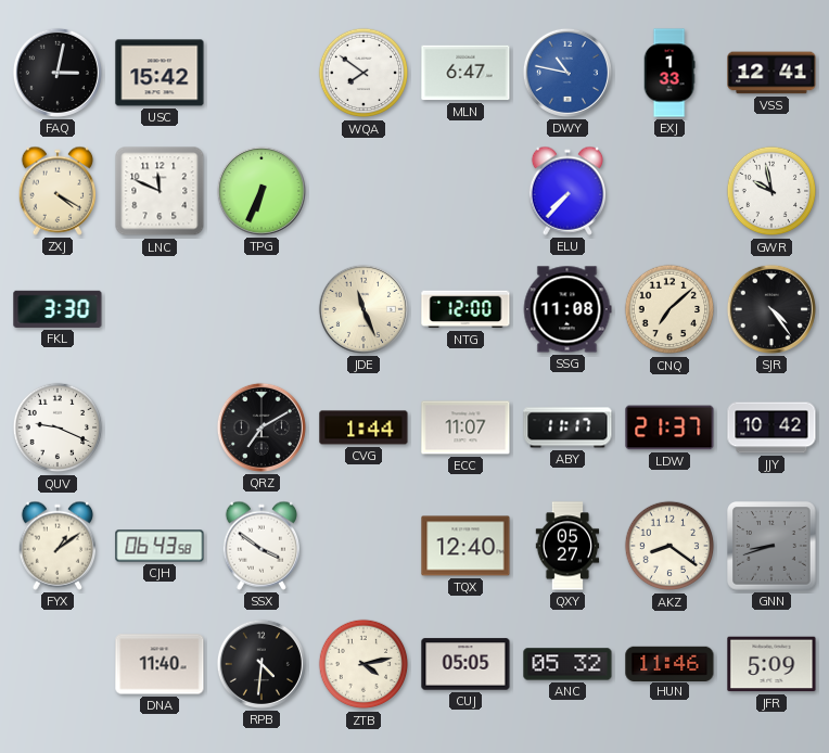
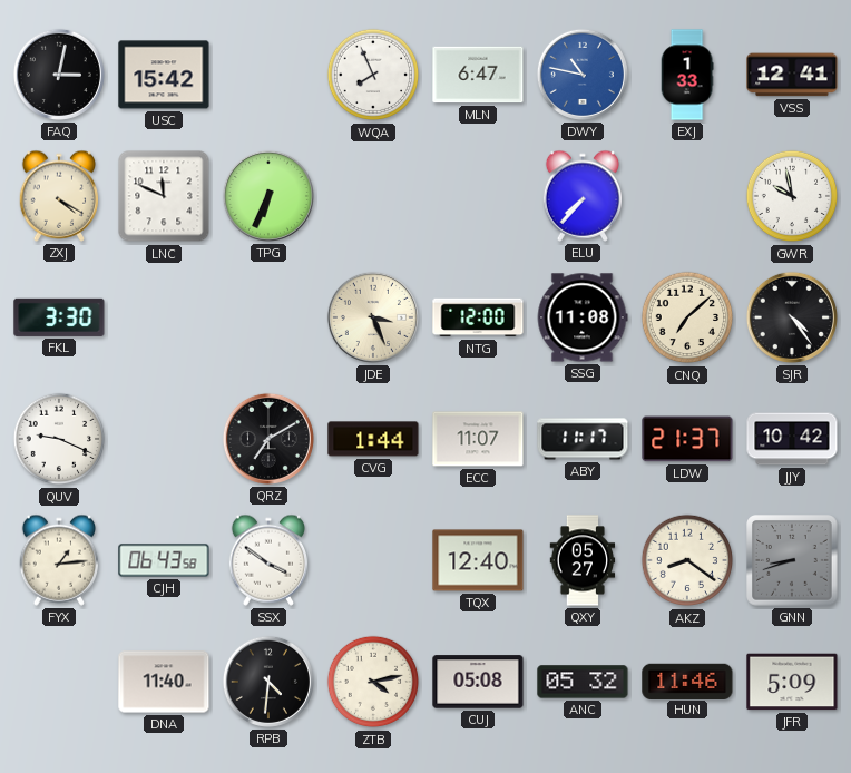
WQA: 7:51 -> 7:56 (373, 75)
JDE: 11:26 -> 3:26 (373, 317)
FYX: 1:09 -> 1:14 (58, 560)
CUJ: 05:05 -> 05:08 (478, 682)
